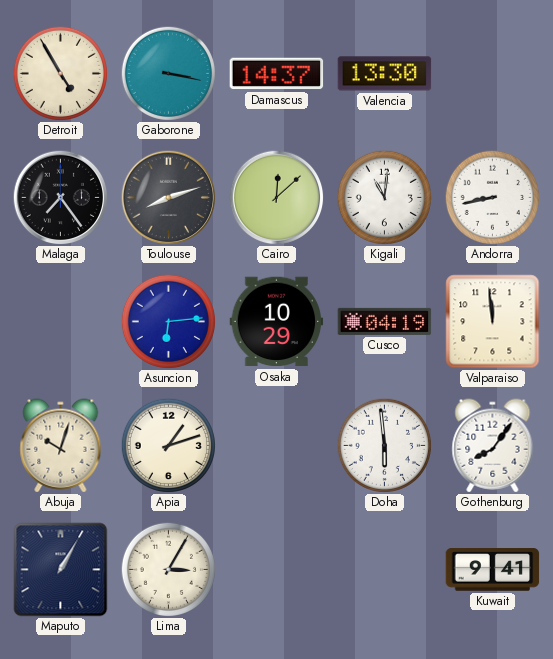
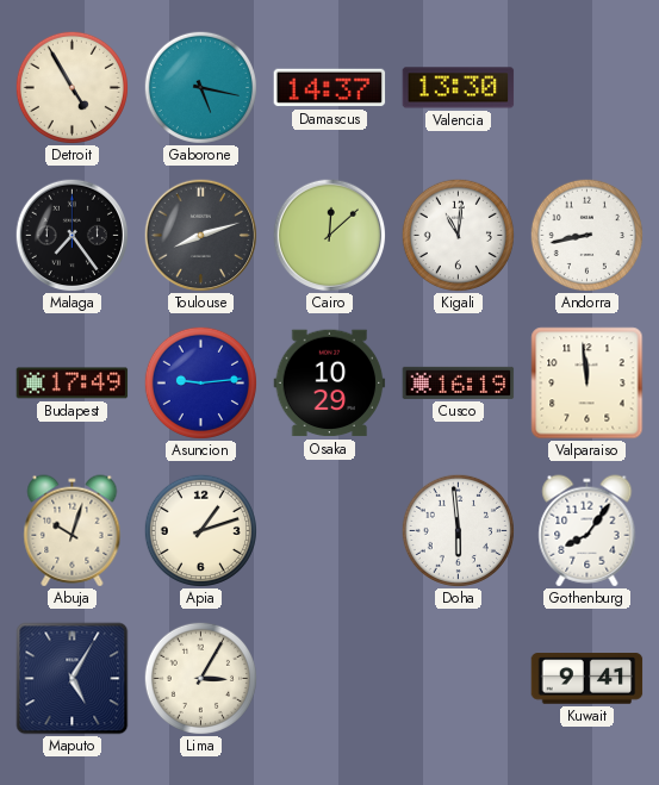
Gaborone: 3:17 -> 5:17 (200, 87)
Budapest: none -> 17:49 (73, 384)
Asuncion: 6:14 -> 9:14 (200, 382)
Cusco: 04:19 -> 16:19 (459, 382)
Maputo: 1:05 -> 5:05 (73, 679)
